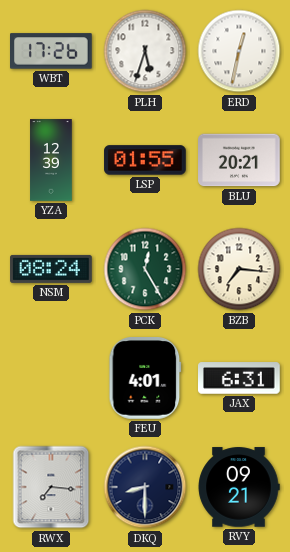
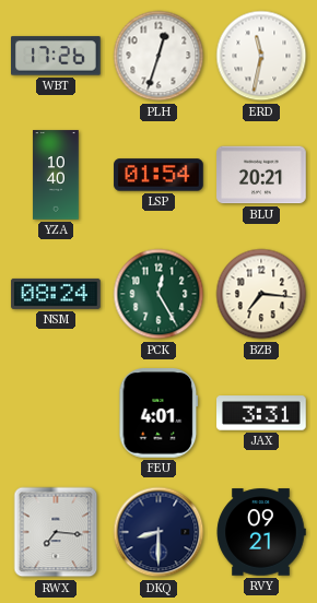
PLH: 5:33 -> 12:33 (158, 56)
ERD: 12:32 -> 11:32 (261, 56)
YZA: 12:39 -> 10:40 (56, 175)
LSP: 01:55 -> 01:54 (158, 175)
JAX: 6:31 -> 3:31 (261, 413)
